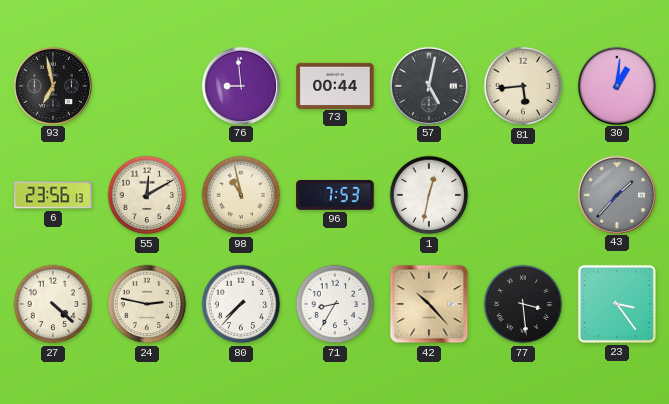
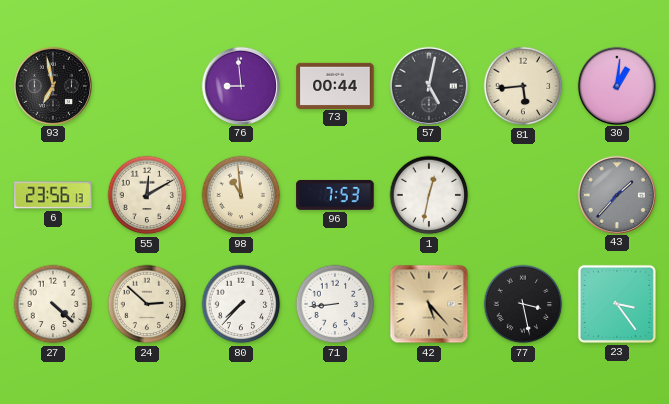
98: 10:58 -> 10:59 (241, 195)
24: 2:47 -> 2:52 (147, 304)
71: 8:35 -> 8:44 (335, 304)
42: 10:23 -> 5:23 (429, 304)
77: 3:29 -> 3:28 (523, 304)
